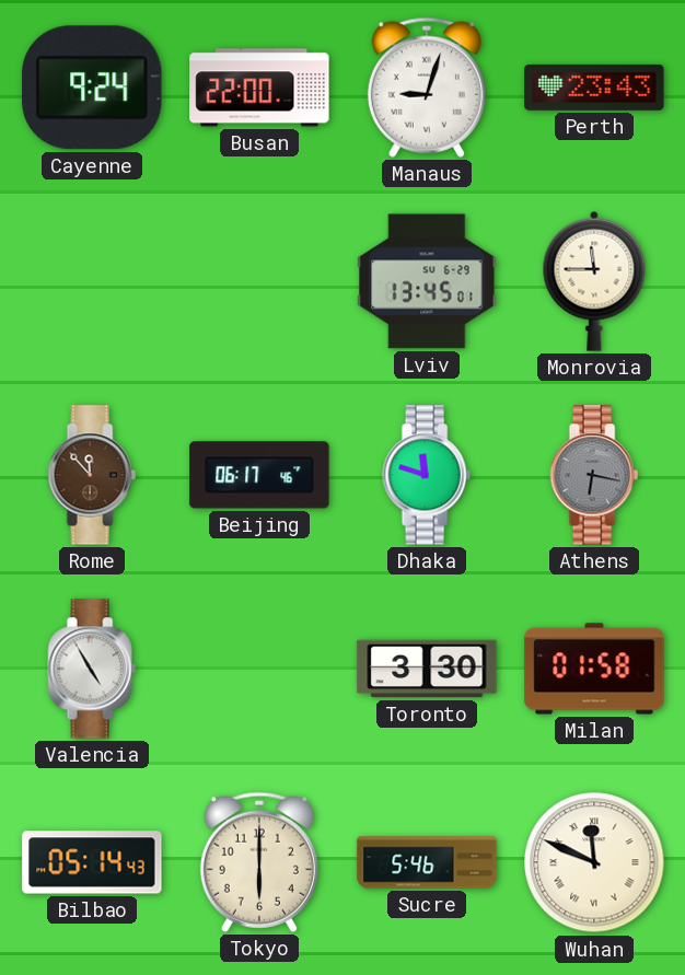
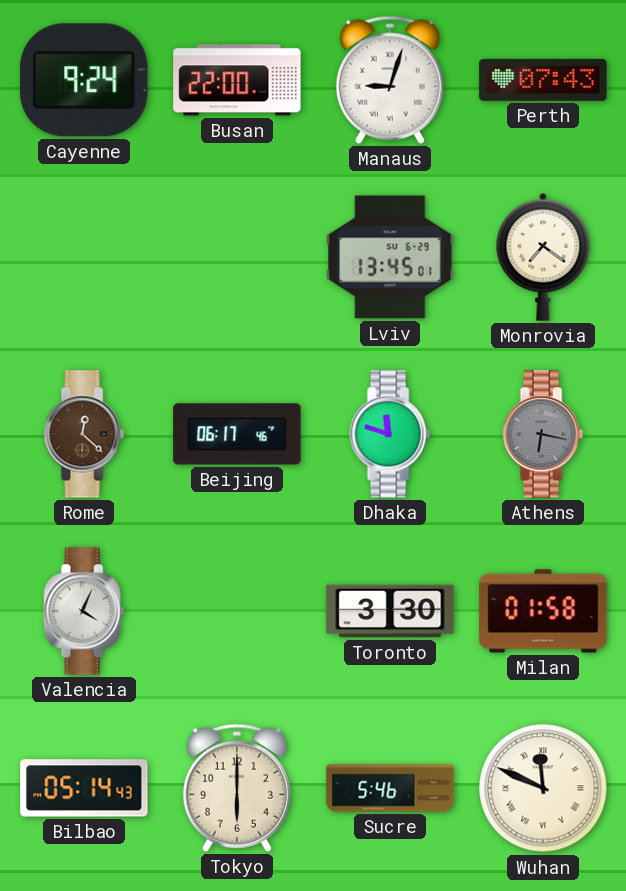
Perth: 23:43 -> 07:43 (543, 80)
Monrovia: 11:45 -> 7:21 (543, 257)
Rome: 11:53 -> 12:22 (84, 434)
Valencia: 4:55 -> 4:04 (84, 611)
